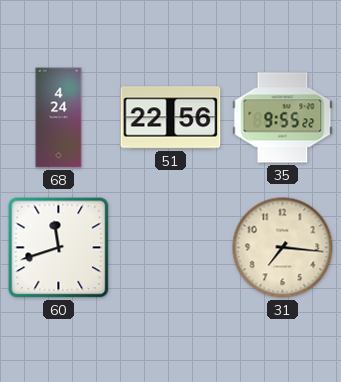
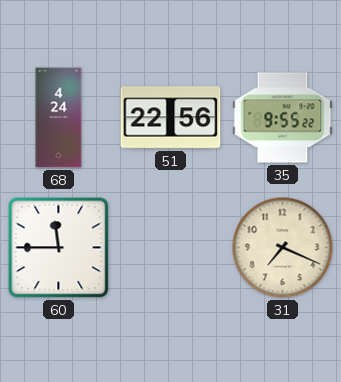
60: 11:42 -> 11:45 (59, 248)
31: 7:16 -> 7:19 (283, 248)
